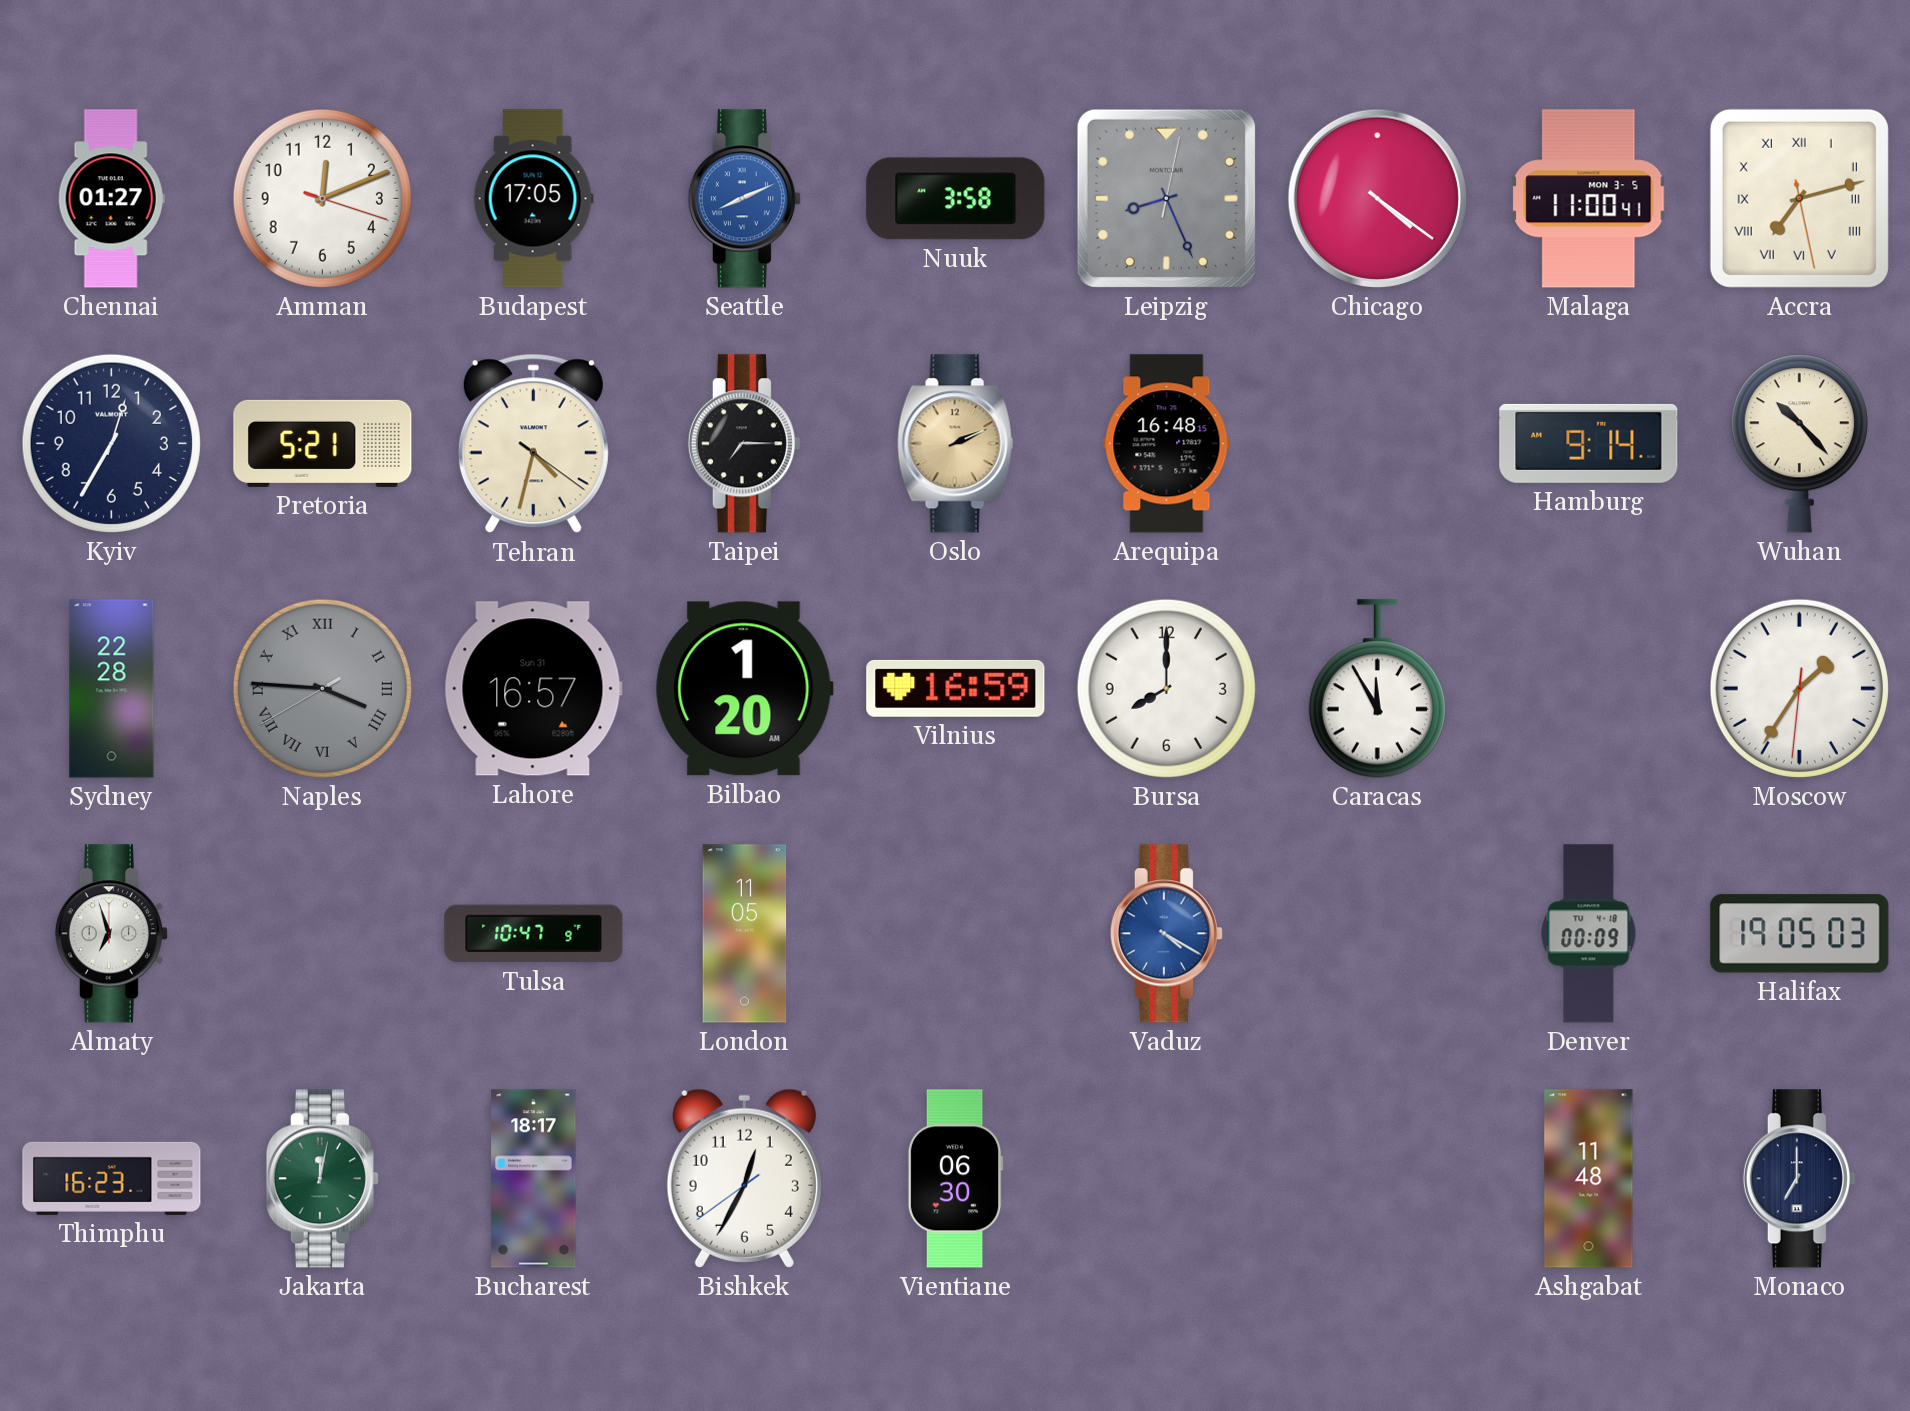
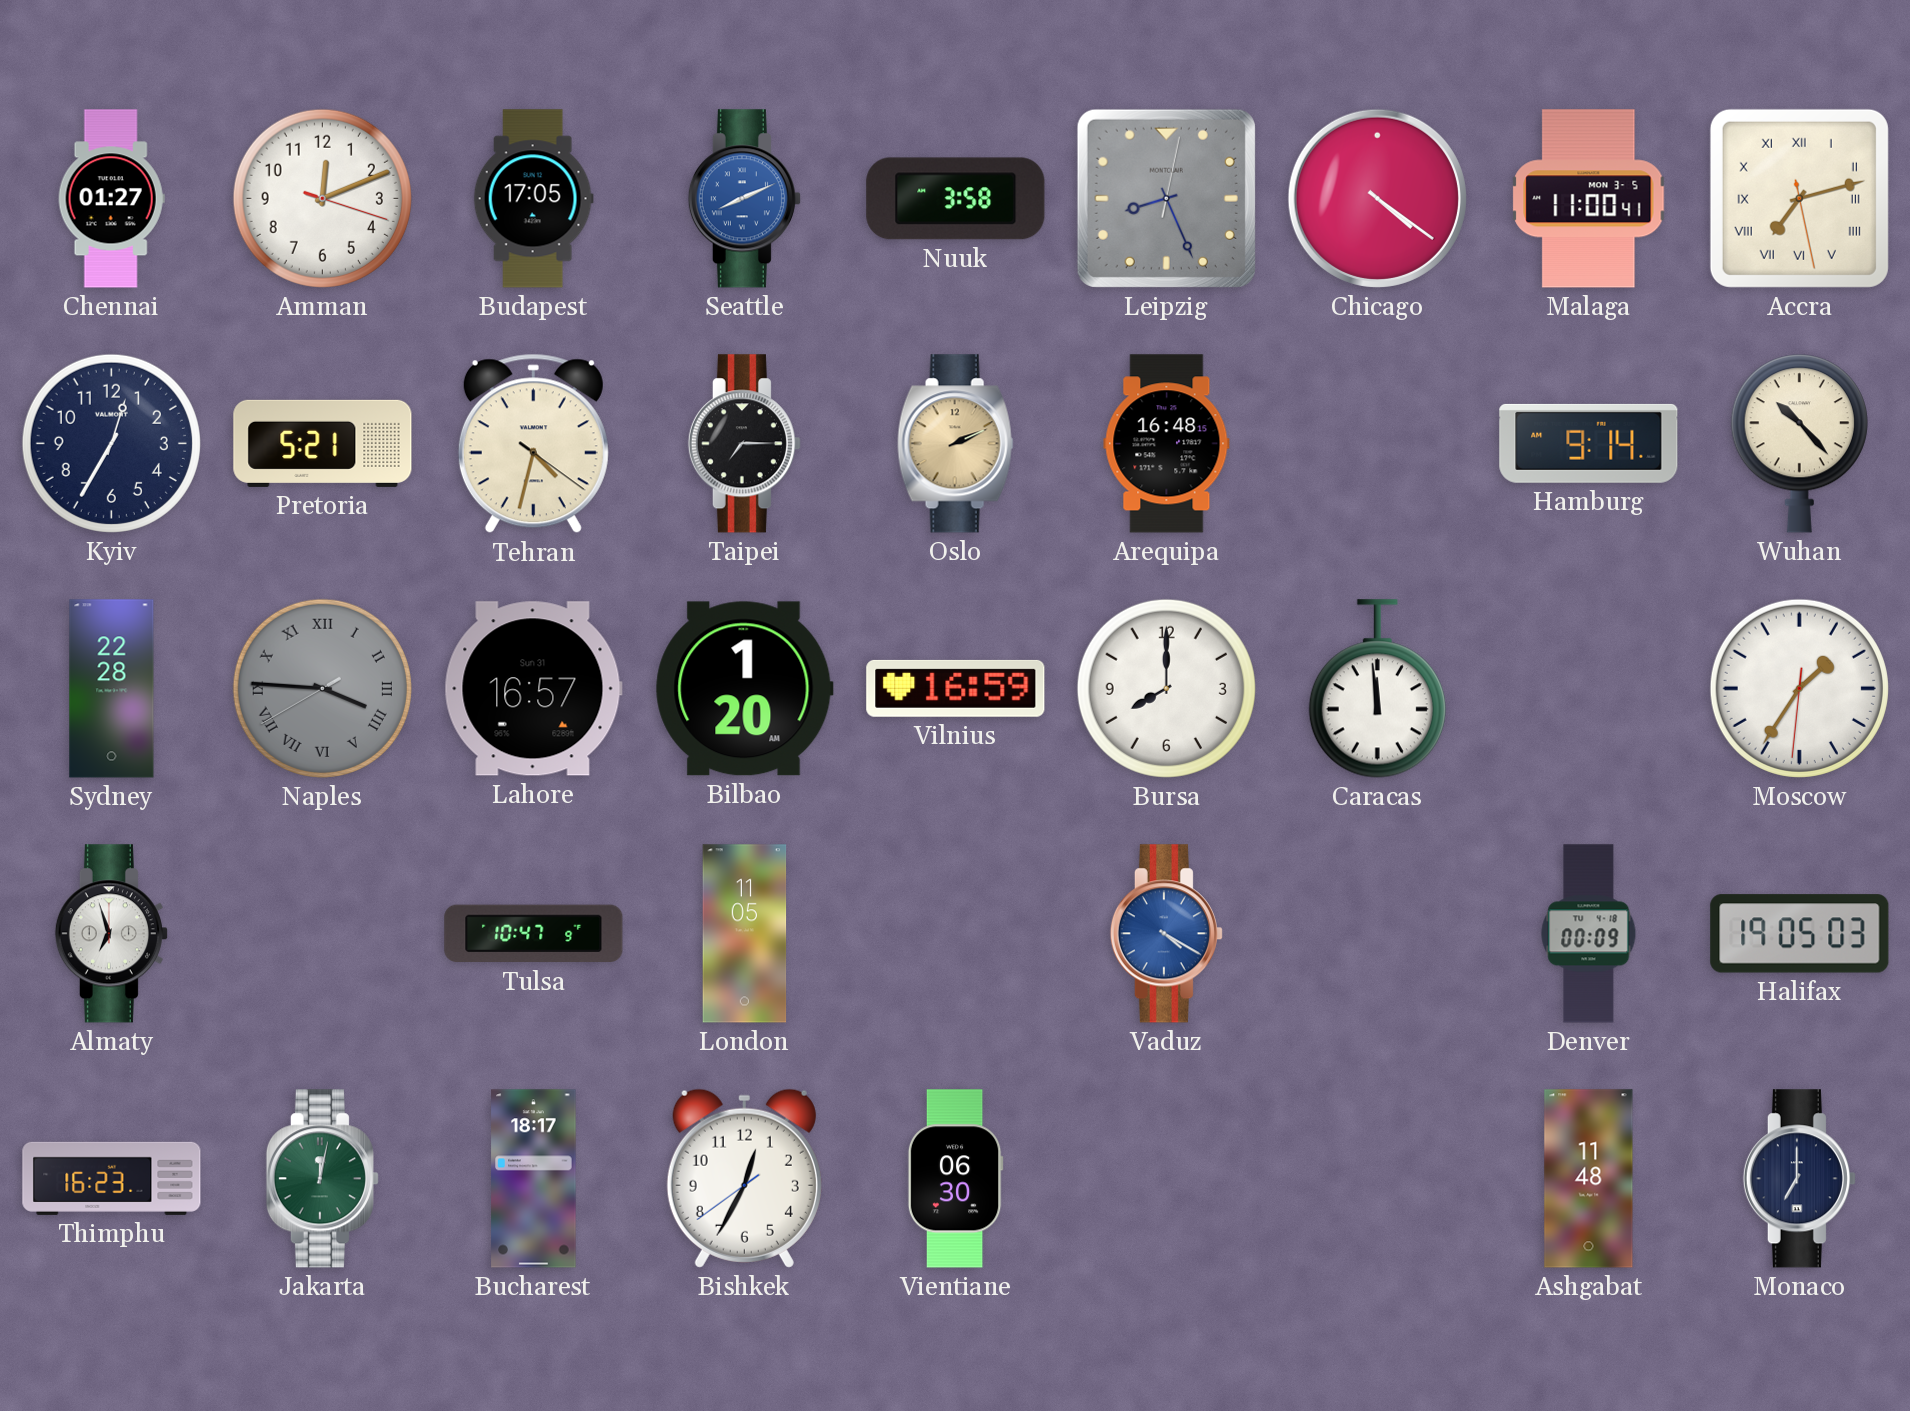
Caracas: 11:55 -> 11:59 (1377, 689)
